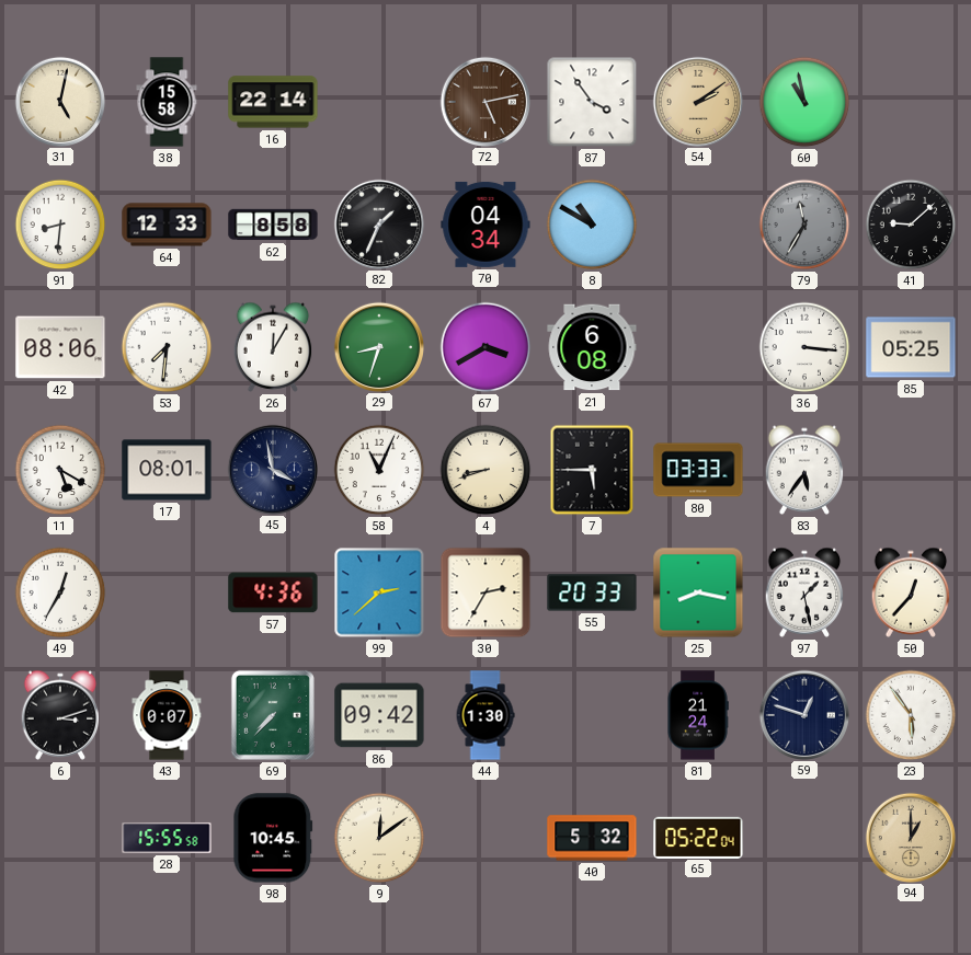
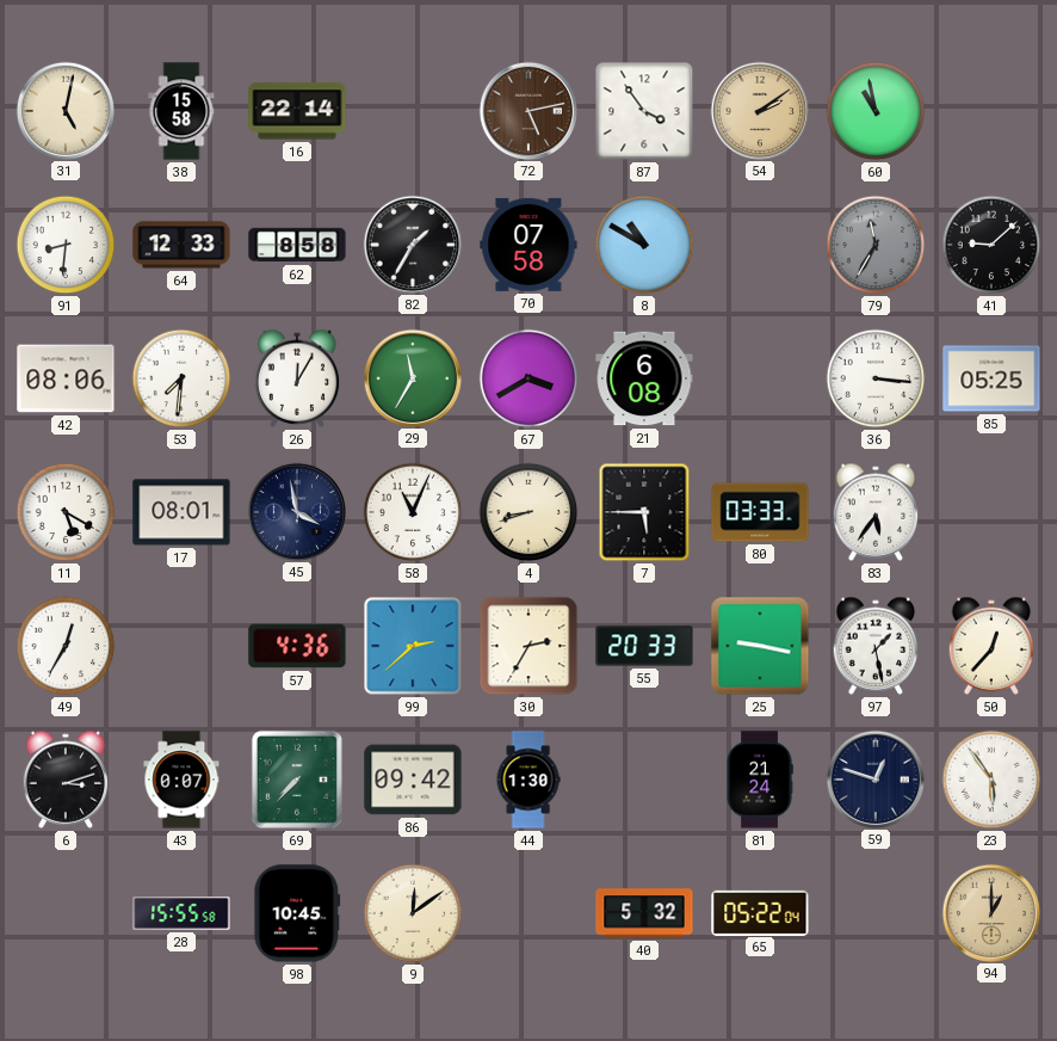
82: 1:34 -> 1:35 (412, 244)
70: 04:34 -> 07:58 (528, 245)
29: 8:33 -> 11:35 (412, 377)
25: 8:17 -> 9:17 (760, 646)
